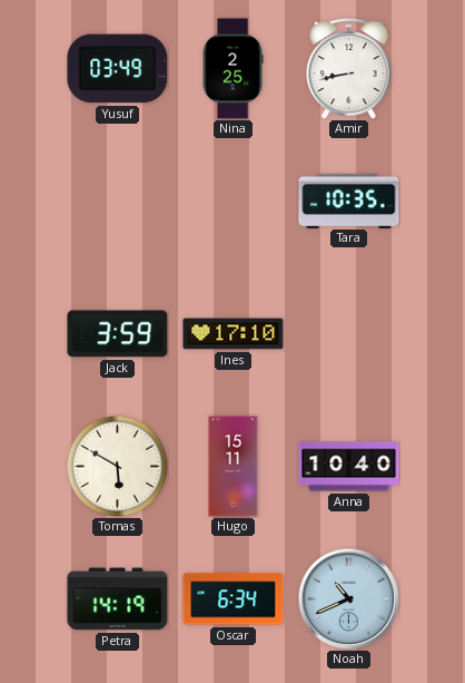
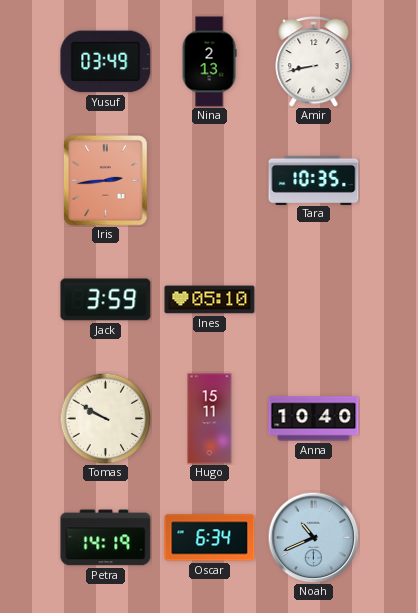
Nina: 2:25 -> 2:13 (209, 62)
Iris: none -> 2:44 (106, 181)
Ines: 17:10 -> 05:10 (210, 300)
Tomas: 5:50 -> 9:50 (105, 418)
